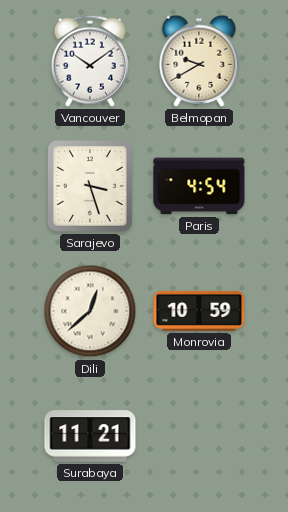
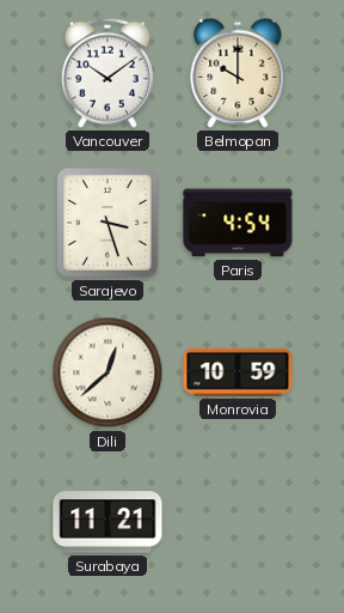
Belmopan: 9:40 -> 10:00 (238, 73)
